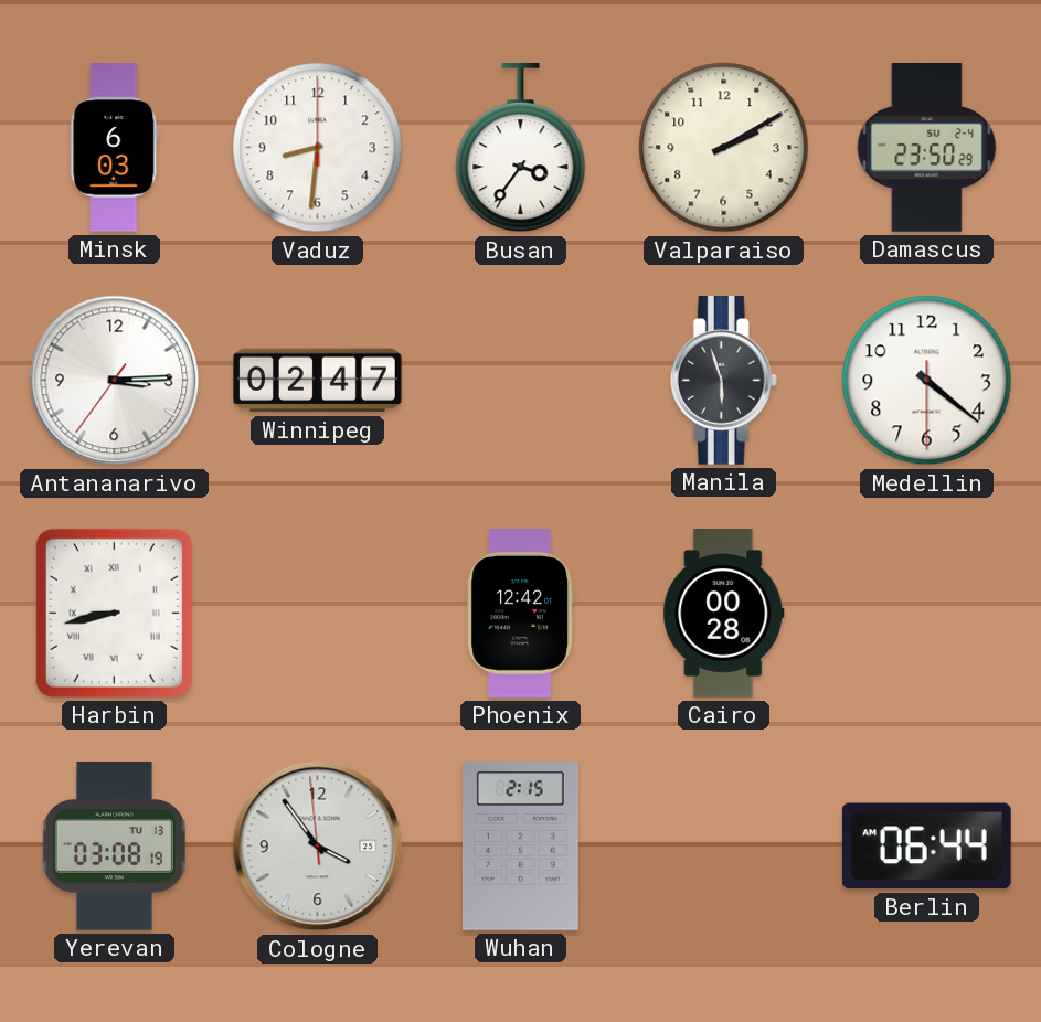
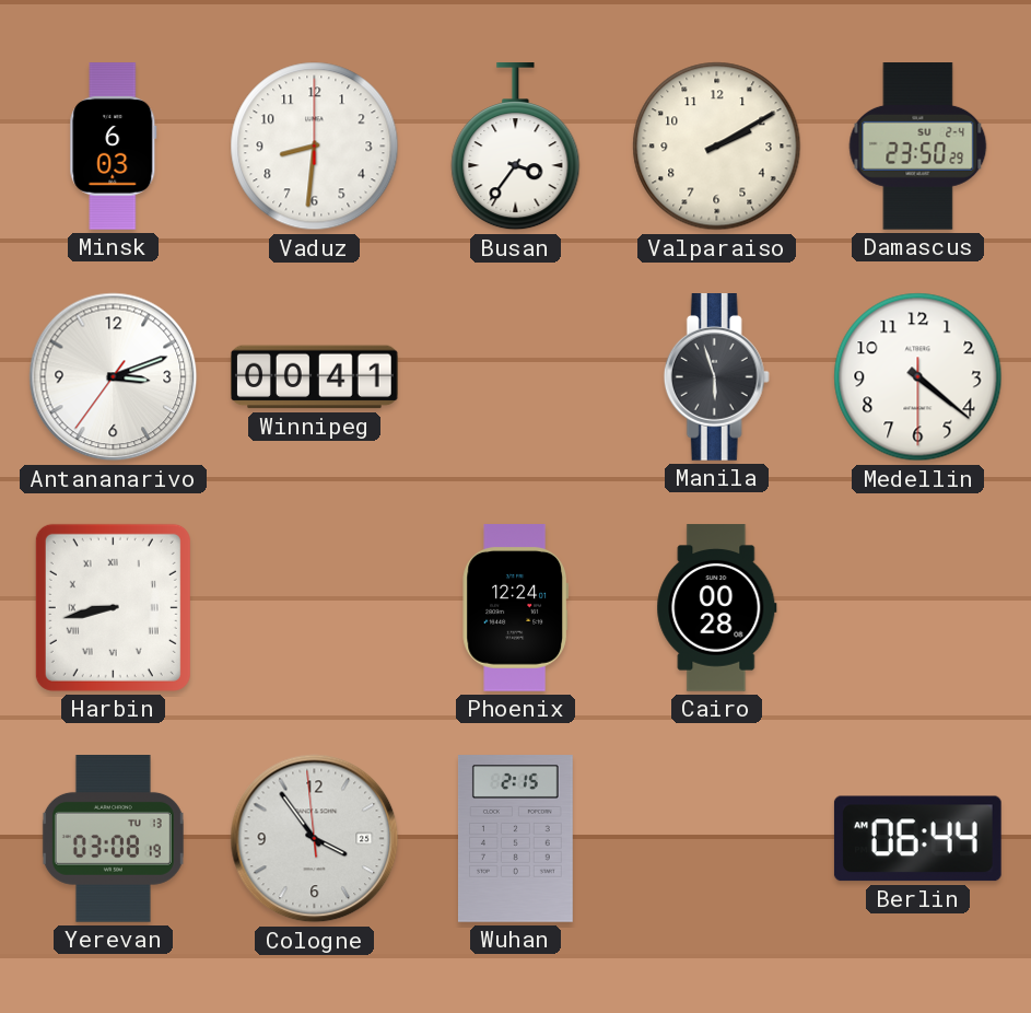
Antananarivo: 3:14 -> 3:11 (114, 377)
Winnipeg: 02:47 -> 00:41 (315, 377)
Phoenix: 12:42 -> 12:24 (515, 608)
